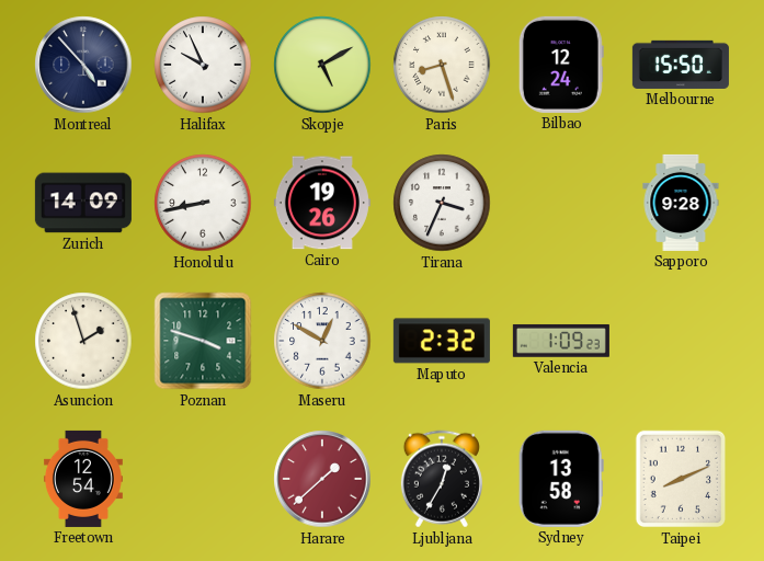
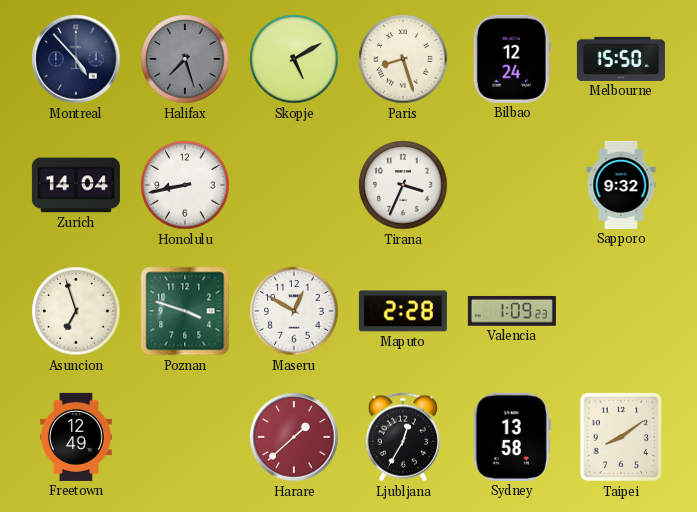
Halifax: 9:56 -> 7:27 (185, 59)
Halifax dial: white -> grey (185, 59)
Zurich: 14:09 -> 14:04 (76, 185)
Cairo: 19:26 -> none (322, 203)
Sapporo: 9:28 -> 9:32 (621, 185)
Asuncion: 1:57 -> 6:57 (76, 311)
Maputo: 2:32 -> 2:28 (403, 311)
Freetown: 12:54 -> 12:49 (76, 437)
Taipei: 8:11 -> 8:09 (621, 437)
